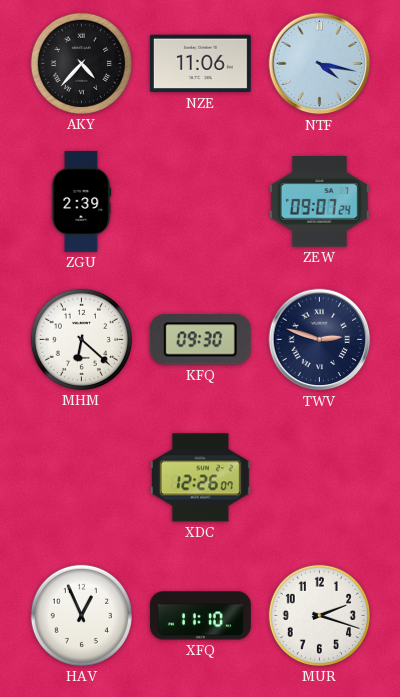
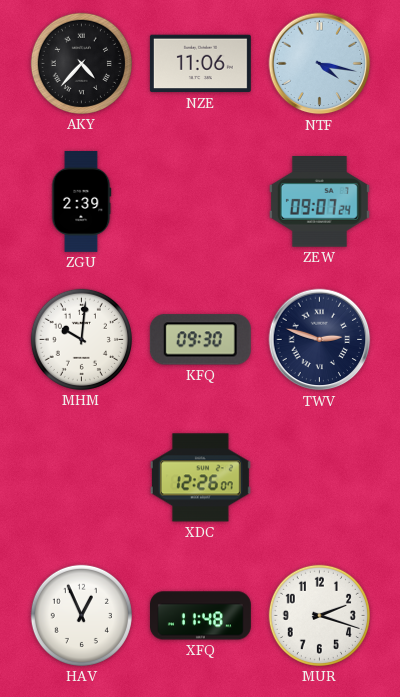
MHM: 6:22 -> 10:01 (81, 339)
XFQ: 11:10 -> 11:48 (200, 616)
